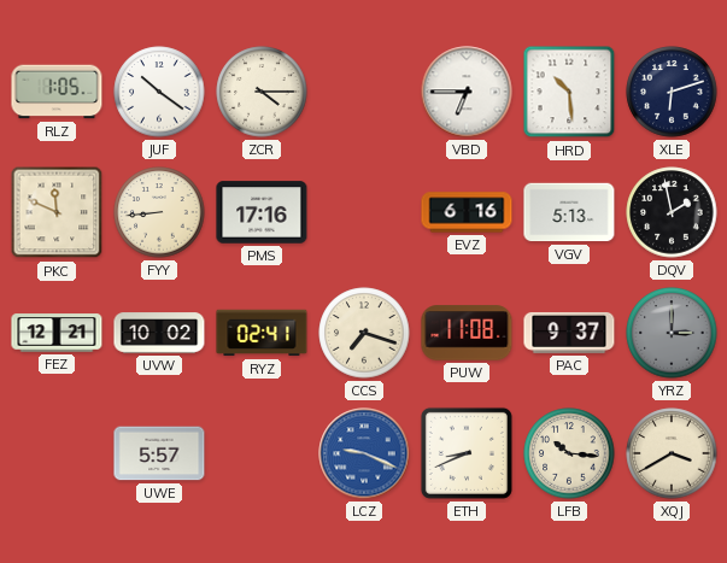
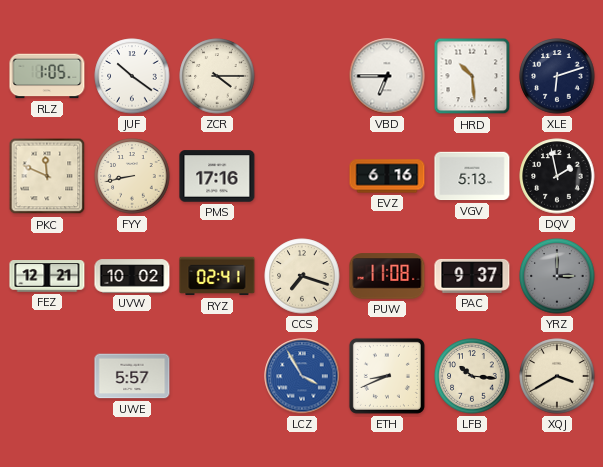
FYY: 8:44 -> 8:43 (132, 176)
LCZ: 9:19 -> 3:55 (302, 376)
